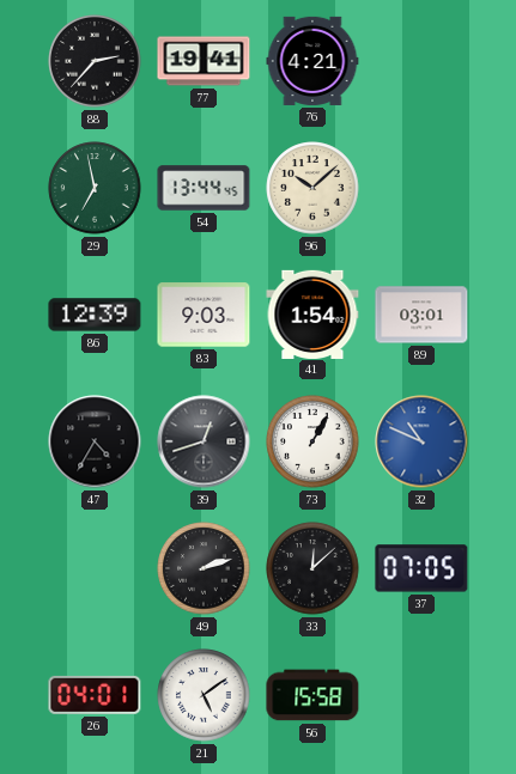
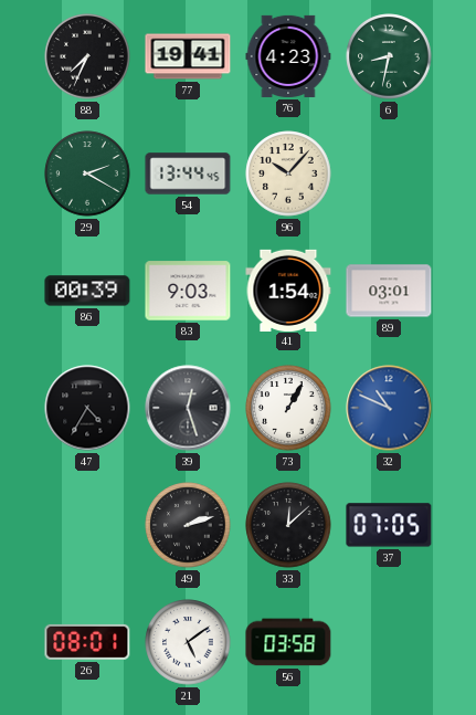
88: 2:37 -> 7:34 (87, 56)
76: 4:21 -> 4:23 (288, 56)
6: none -> 8:32 (389, 56)
29: 6:58 -> 2:20 (87, 174)
96: 10:08 -> 10:07 (288, 174)
86: 12:39 -> 00:39 (87, 291)
39: 12:42 -> 12:27 (188, 408)
26: 04:01 -> 08:01 (87, 642)
56: 15:58 -> 03:58 (288, 642)
